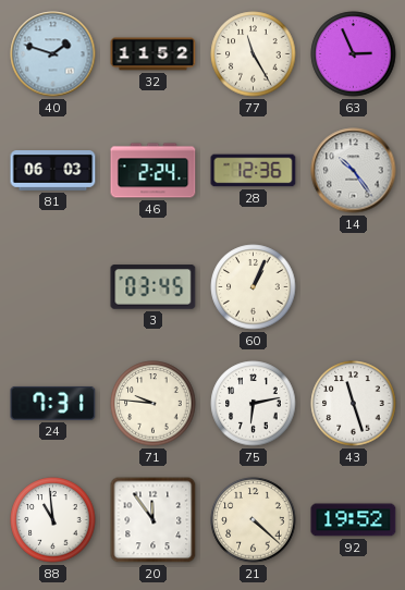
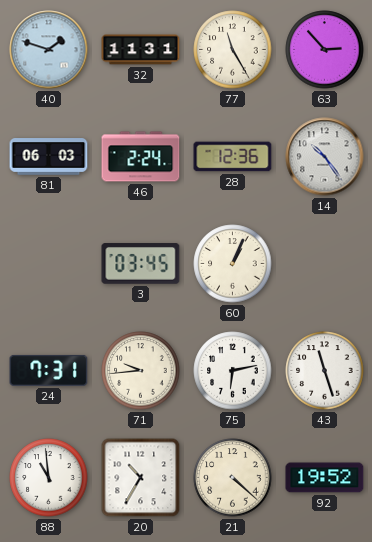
32: 11:52 -> 11:31 (141, 50)
63: 2:56 -> 2:53 (325, 50)
71: 9:46 -> 9:44 (141, 371)
20: 11:54 -> 10:35 (141, 478)
